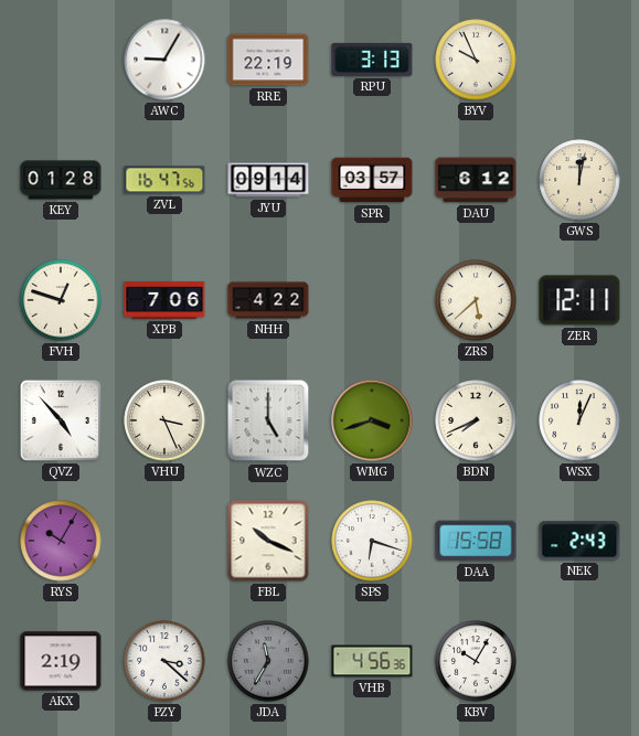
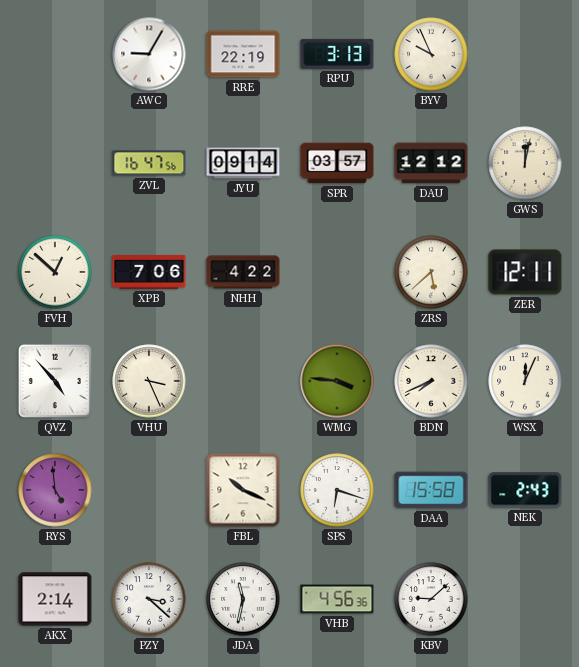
KEY: 01:28 -> none (61, 180)
DAU: 6:12 -> 12:12 (431, 163)
FVH: 12:48 -> 12:52 (55, 272)
WZC: 5:00 -> none (268, 420)
WMG: 3:42 -> 3:46 (337, 381)
RYS: 10:05 -> 4:59 (55, 490)
AKX: 2:19 -> 2:14 (55, 599)
JDA: 11:35 -> 11:32 (243, 599)
JDA dial: grey -> white (243, 599)
KBV: 10:05 -> 9:08 (431, 599)
